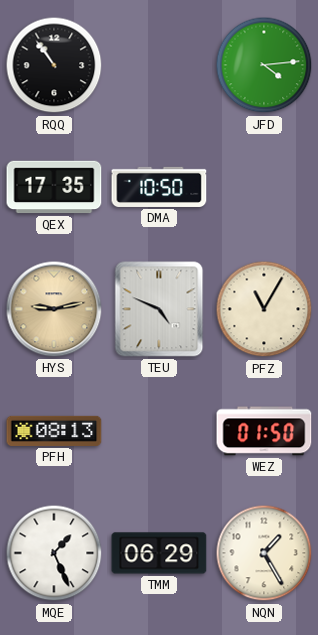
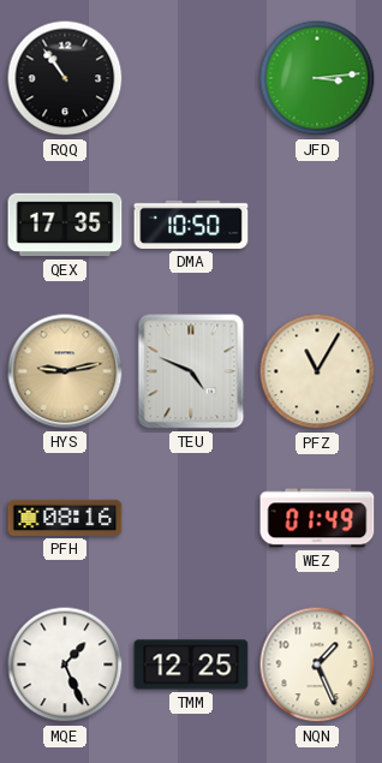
JFD: 4:14 -> 3:14 (317, 78)
PFH: 08:13 -> 08:16 (65, 518)
WEZ: 01:50 -> 01:49 (317, 518)
TMM: 06:29 -> 12:25 (191, 664)
NQN: 1:25 -> 1:26 (317, 664)
